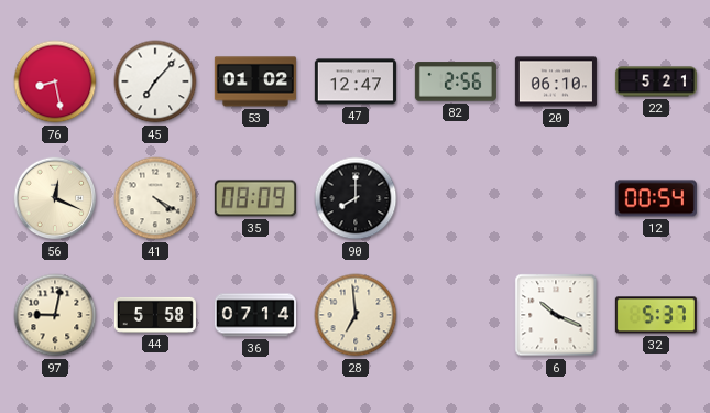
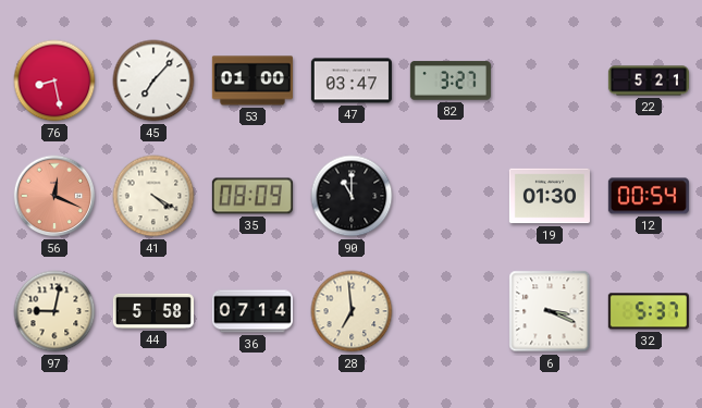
53: 01:02 -> 01:00 (253, 81)
47: 12:47 -> 03:47 (352, 81)
82: 2:56 -> 3:27 (451, 81)
20: 06:10 -> none (556, 81)
56 dial: cream -> salmon (54, 196)
90: 8:00 -> 11:00 (352, 196)
19: none -> 01:30 (550, 196)
6: 10:19 -> 3:19 (550, 311)
